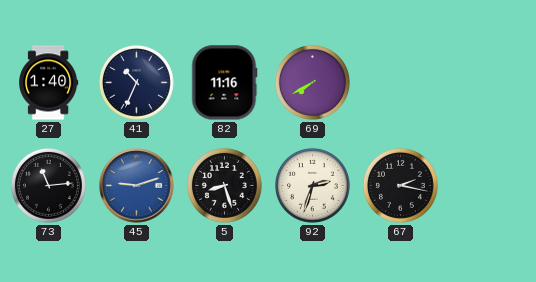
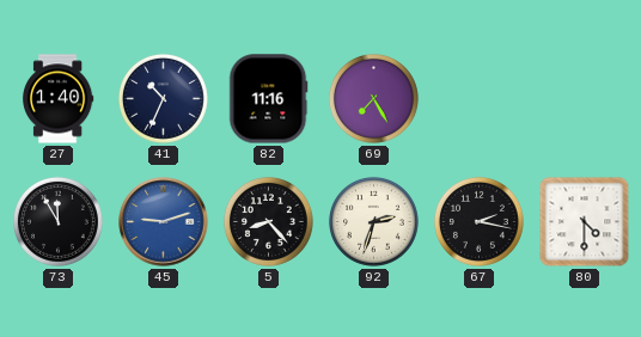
69: 7:40 -> 7:25 (373, 98)
73: 11:14 -> 11:55 (57, 221)
5: 8:27 -> 8:23 (268, 221)
80: none -> 4:30 (585, 222)
